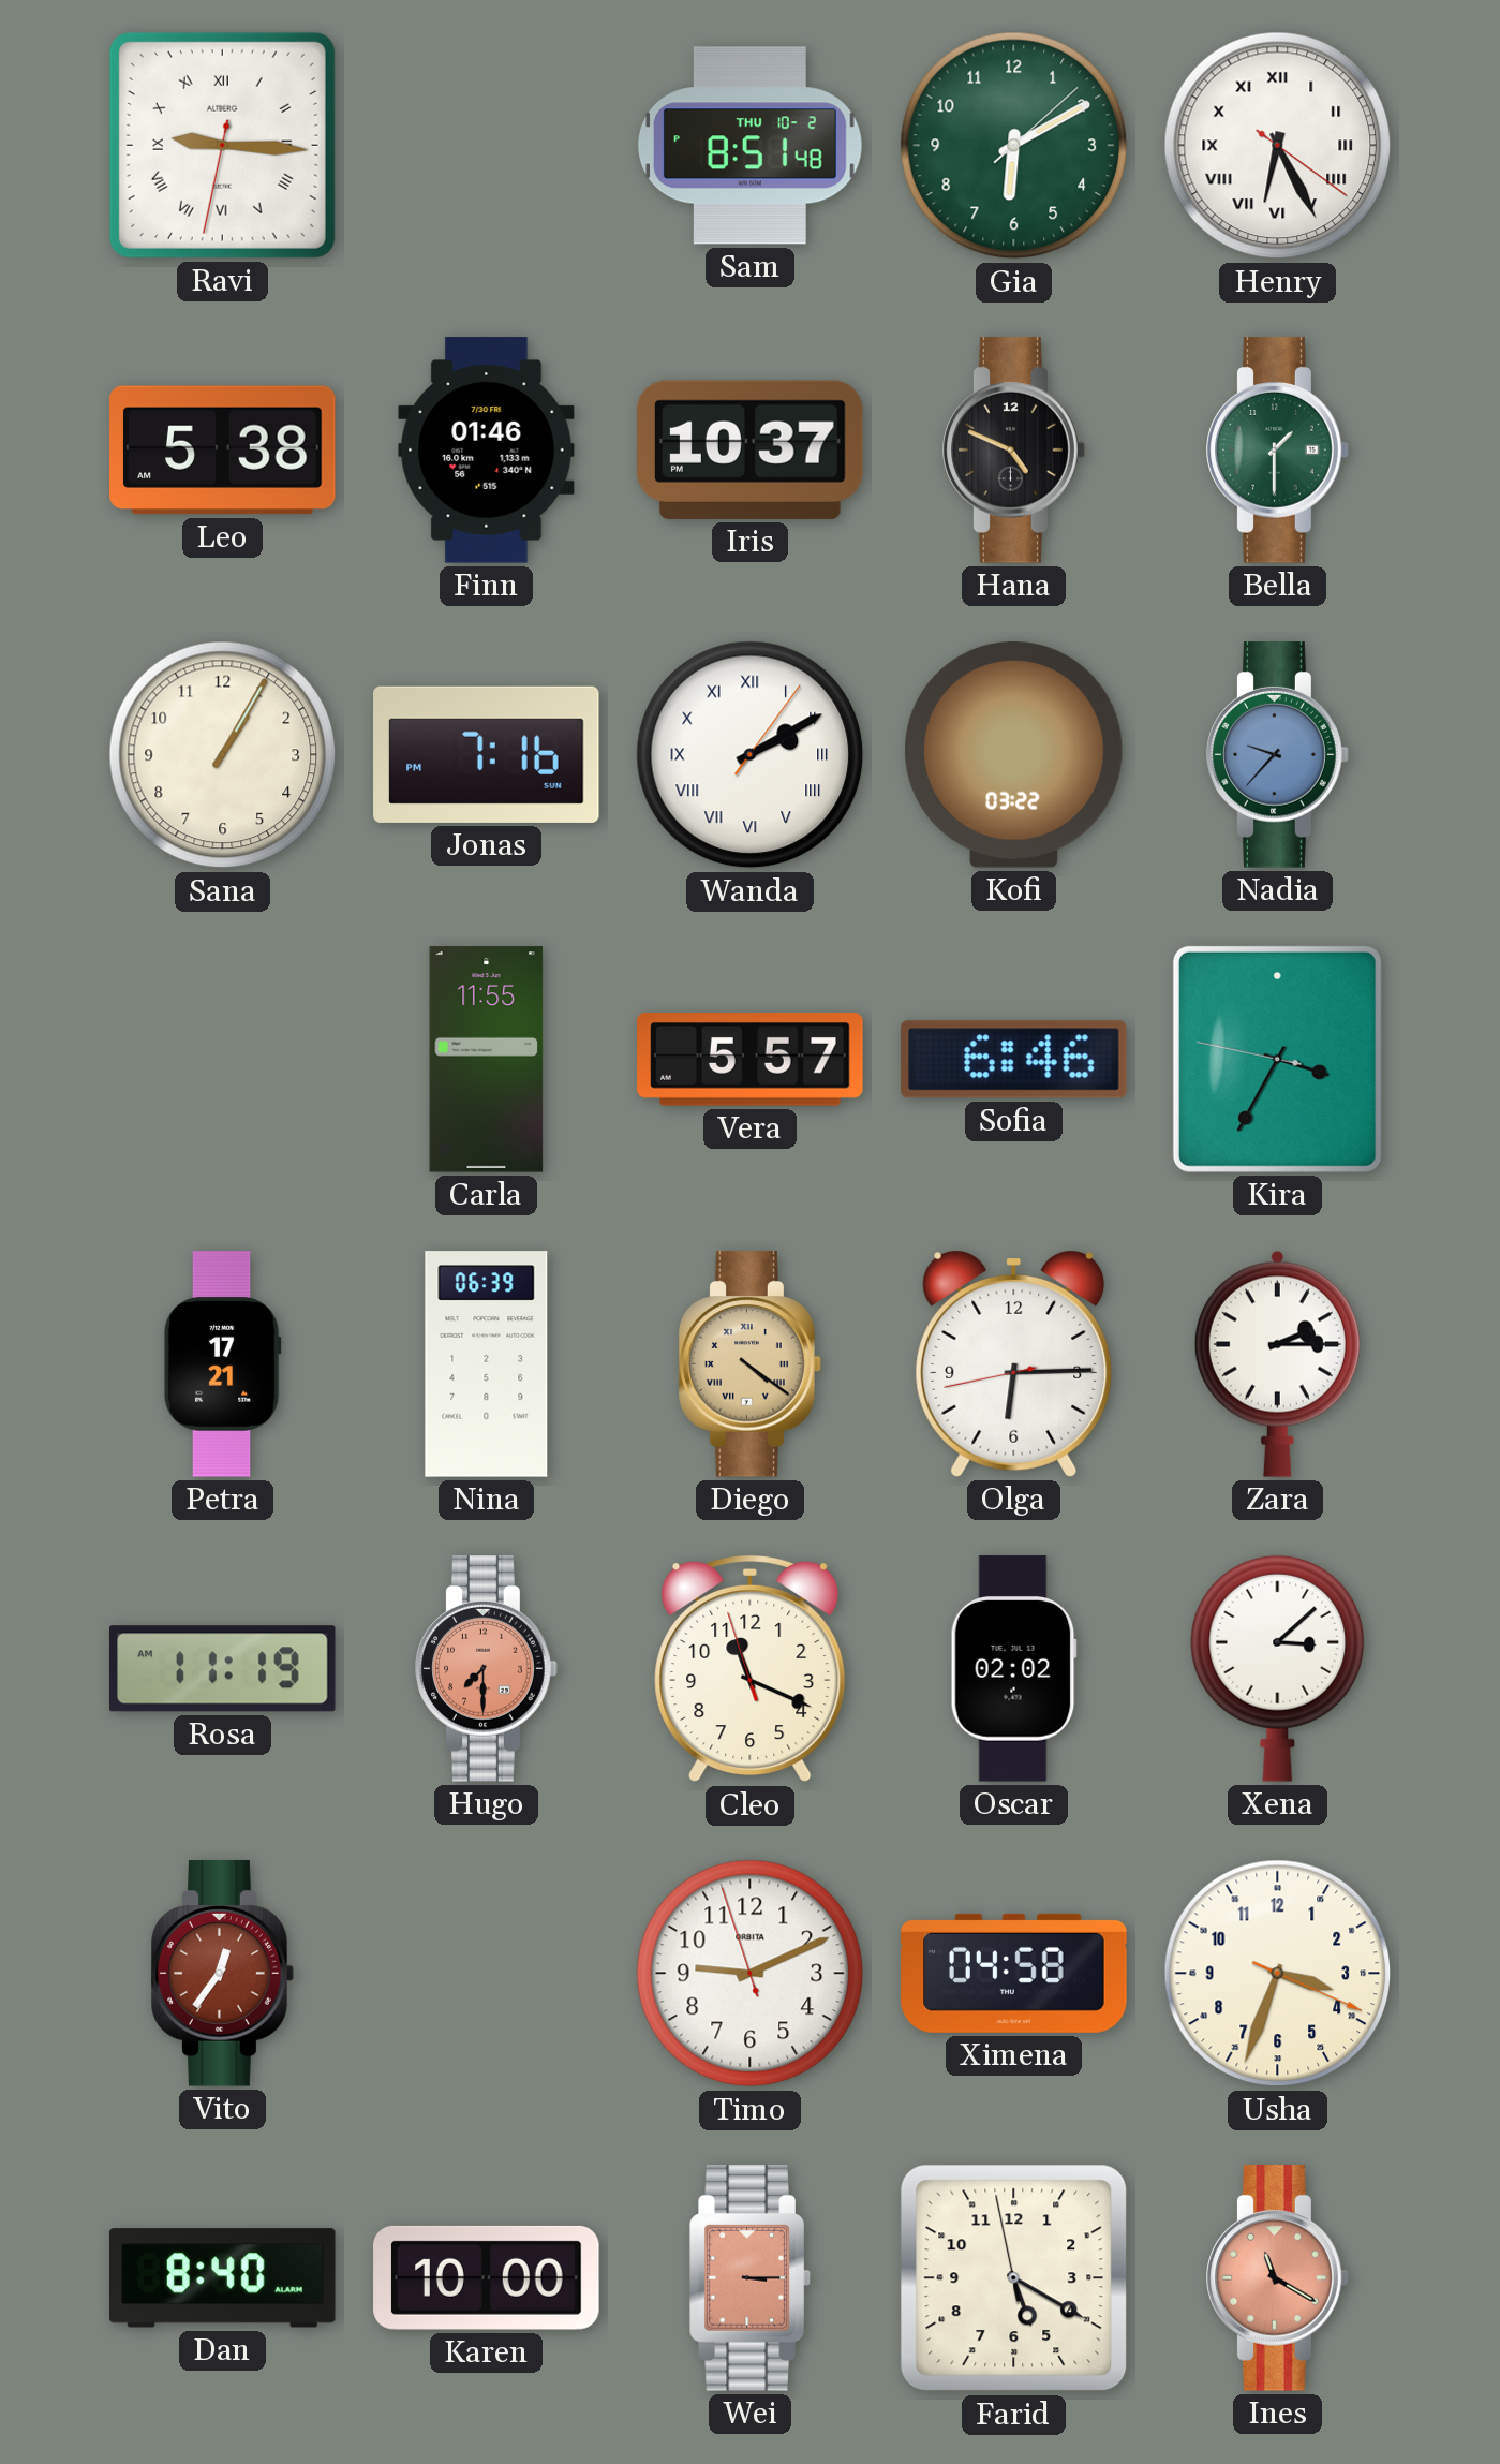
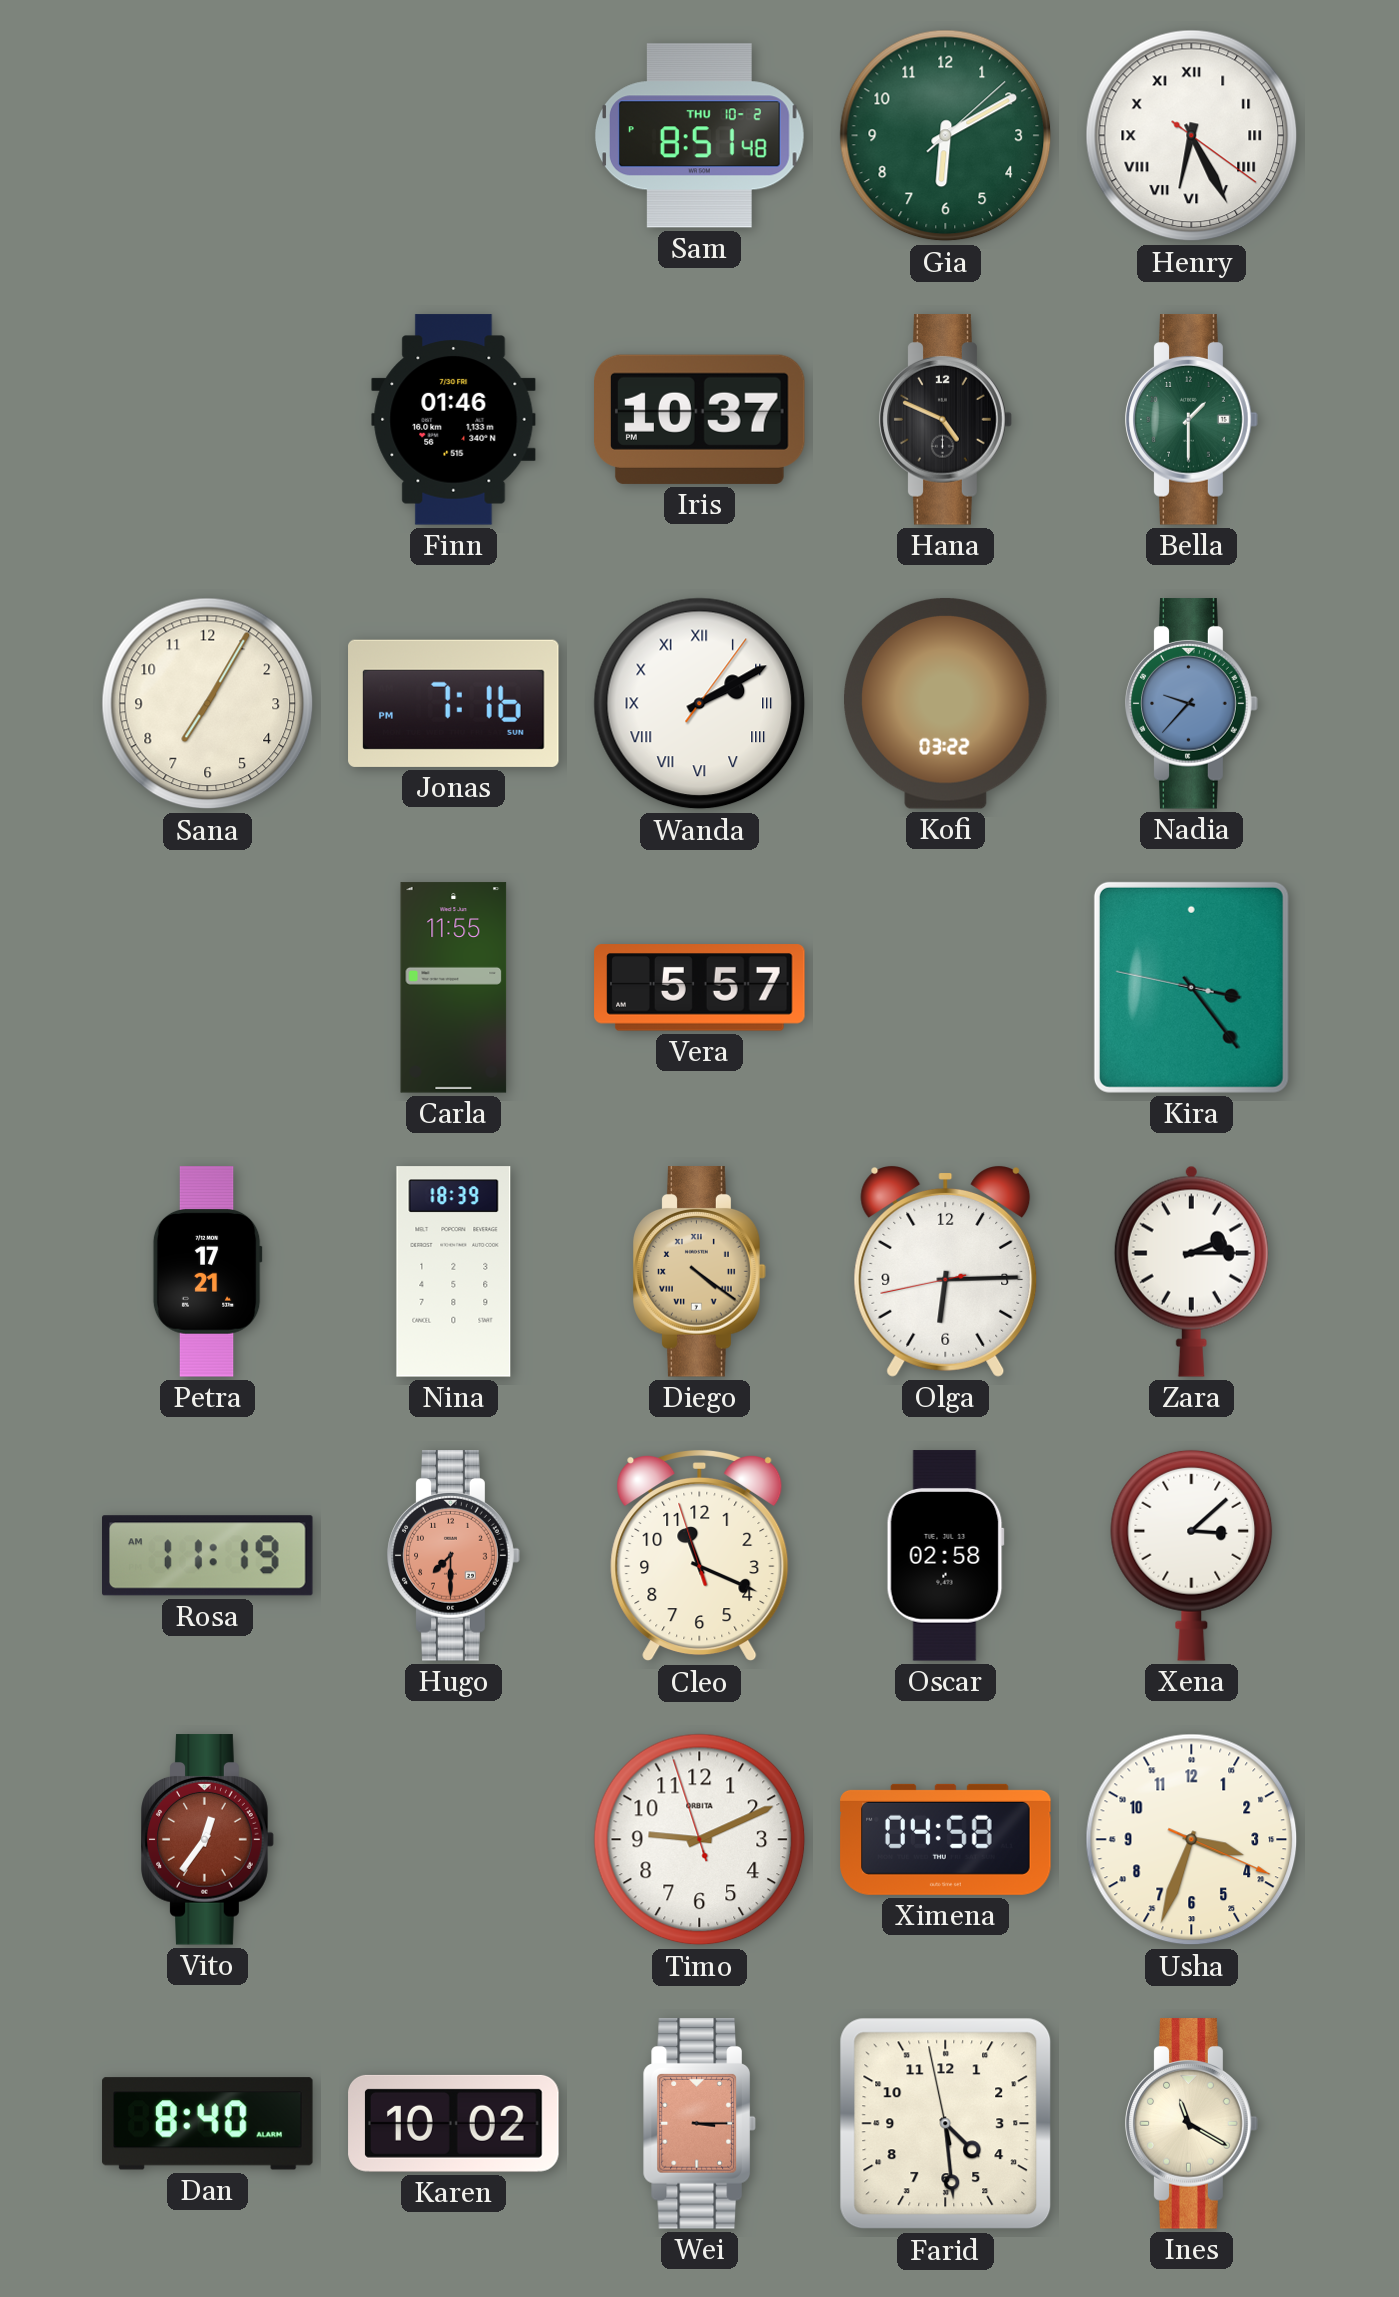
Ravi: 9:15 -> none (222, 145)
Leo: 5:38 -> none (223, 451)
Sana: 1:05 -> 7:05 (208, 704)
Sofia: 6:46 -> none (1014, 1060)
Kira: 3:34 -> 3:23 (1191, 987)
Nina: 06:39 -> 18:39 (454, 1272)
Oscar: 02:02 -> 02:58 (945, 1556)
Karen: 10:00 -> 10:02 (454, 2123)
Farid: 5:19 -> 4:28 (946, 2124)
Ines dial: salmon -> cream (1192, 2124)
